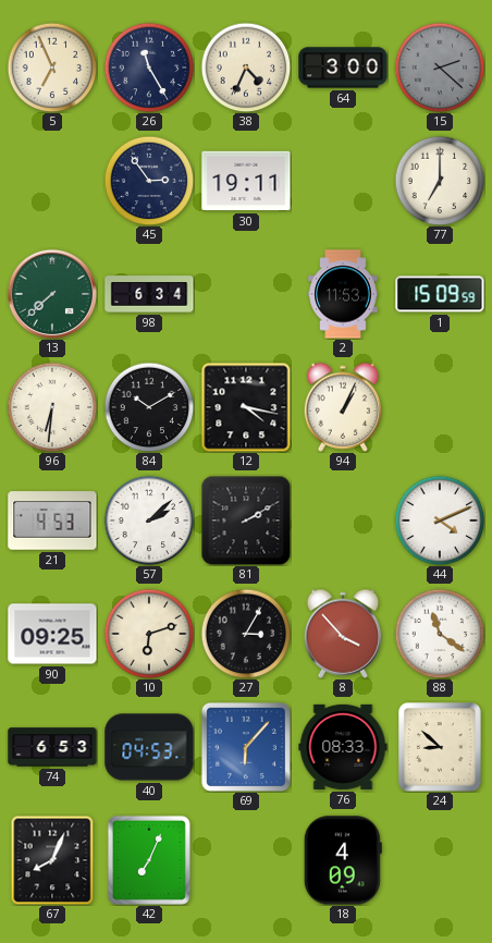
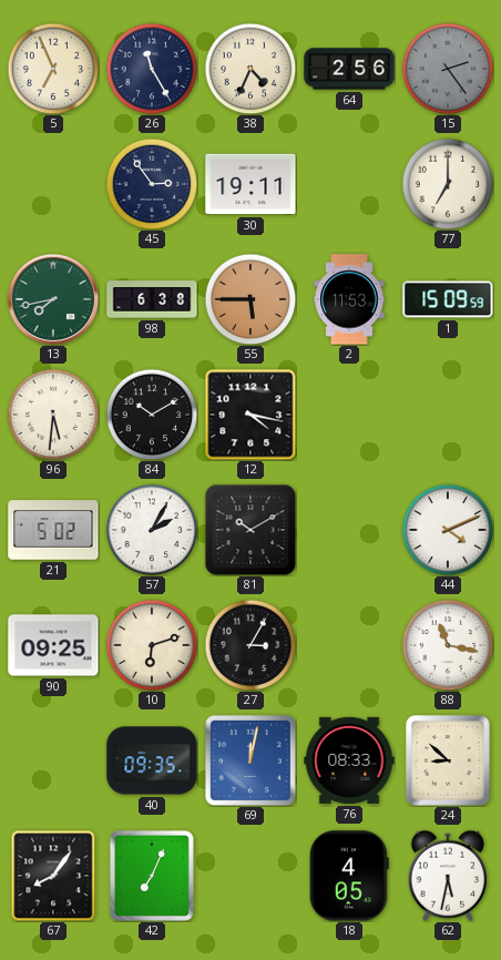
64: 3:00 -> 2:56 (349, 69)
15: 2:22 -> 2:24 (448, 69)
13: 7:38 -> 7:43 (52, 298)
98: 6:34 -> 6:38 (152, 299)
55: none -> 5:45 (250, 299)
96: 6:31 -> 5:31 (53, 415)
94: 1:04 -> none (343, 407)
21: 4:53 -> 5:02 (53, 530)
57: 2:08 -> 2:05 (152, 530)
81: 2:10 -> 10:10 (250, 530)
8: 3:53 -> none (343, 634)
88: 11:21 -> 11:17 (448, 645)
74: 6:53 -> none (52, 747)
40: 04:53 -> 09:35 (152, 760)
69: 6:07 -> 12:02 (250, 760)
67: 8:04 -> 8:06 (53, 876)
18: 4:09 -> 4:05 (349, 876)
62: none -> 5:32 (448, 876)
